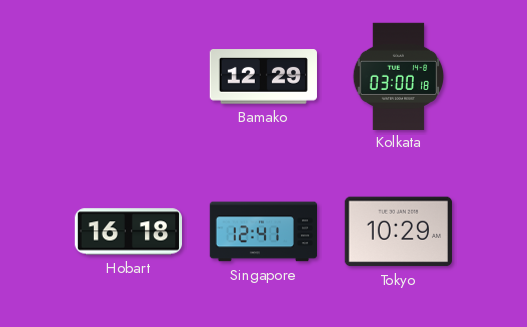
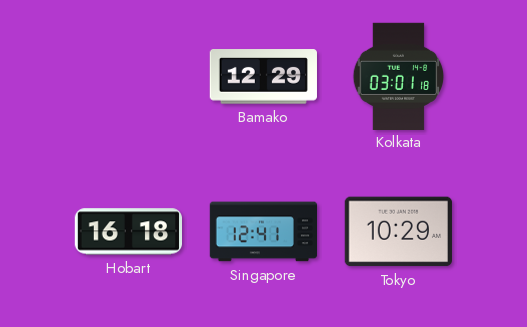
Kolkata: 03:00 -> 03:01 (399, 76)
